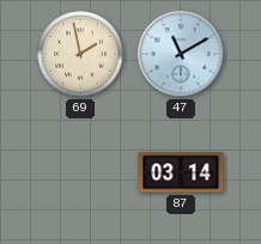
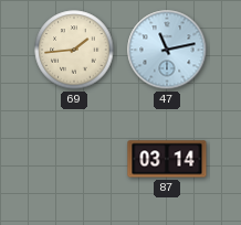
69: 1:58 -> 1:44 (74, 50)
47: 11:10 -> 11:13 (167, 50)
